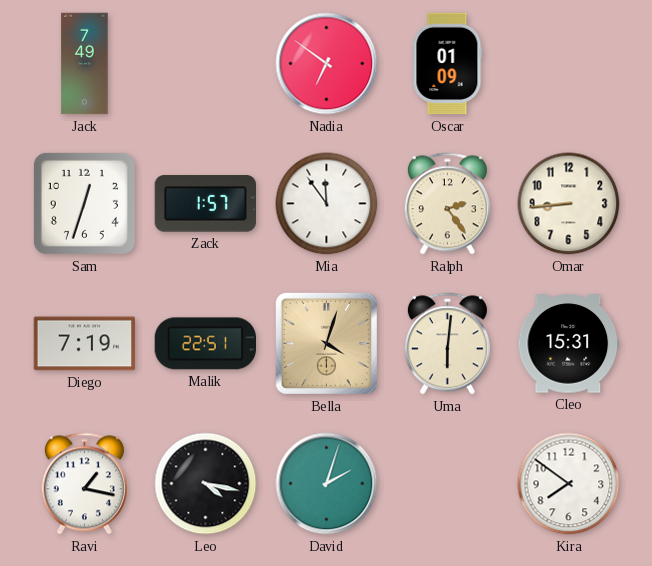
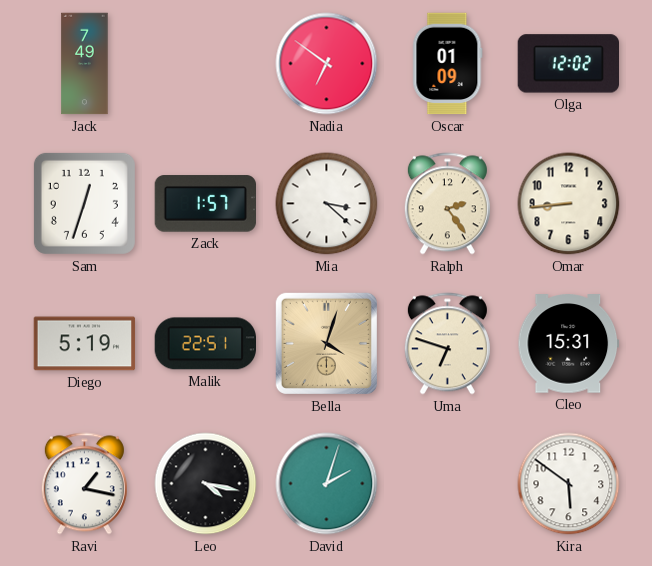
Olga: none -> 12:02 (569, 64)
Mia: 11:54 -> 3:22 (327, 204)
Diego: 7:19 -> 5:19 (85, 344)
Uma: 6:01 -> 6:48 (447, 344)
Kira: 7:51 -> 5:51 (569, 484)
